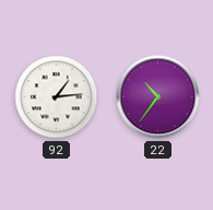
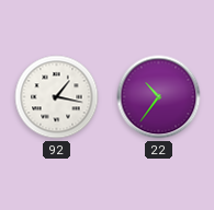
92: 1:14 -> 1:17 (57, 97)
